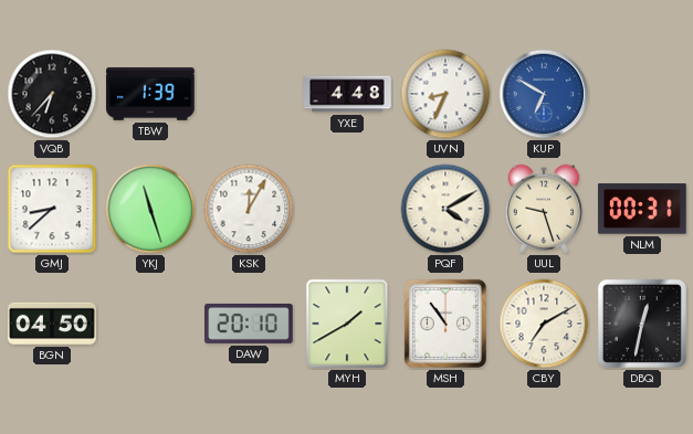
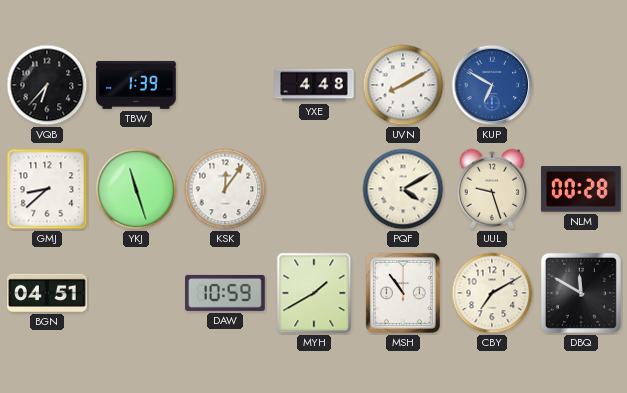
UVN: 8:34 -> 8:10 (403, 85)
KSK: 12:05 -> 12:06 (225, 189)
NLM: 00:31 -> 00:28 (581, 189)
BGN: 04:50 -> 04:51 (47, 293)
DAW: 20:10 -> 10:59 (225, 293)
DBQ: 12:32 -> 11:50 (581, 293)
